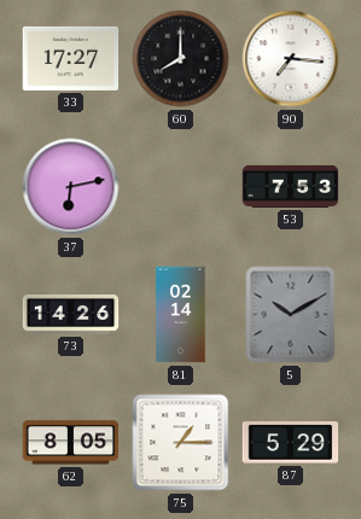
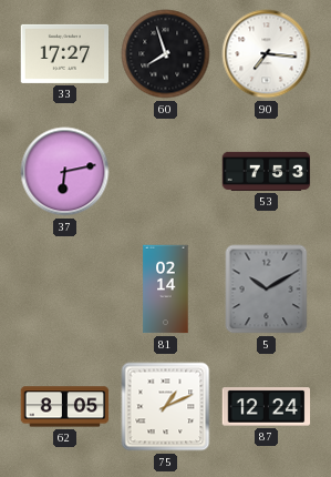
60: 8:00 -> 7:57 (166, 54)
73: 14:26 -> none (71, 314)
75: 1:15 -> 1:11 (166, 407)
87: 5:29 -> 12:24 (267, 407)
